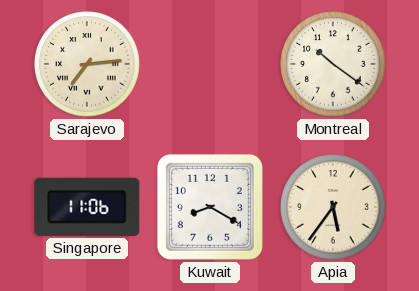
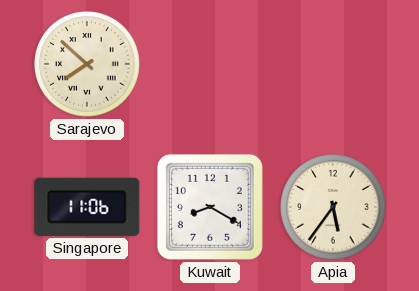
Sarajevo: 7:14 -> 7:52 (87, 64)
Montreal: 10:21 -> none (333, 64)
